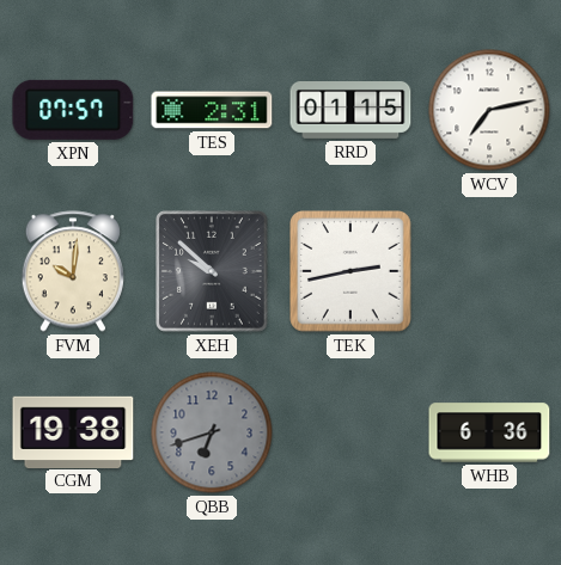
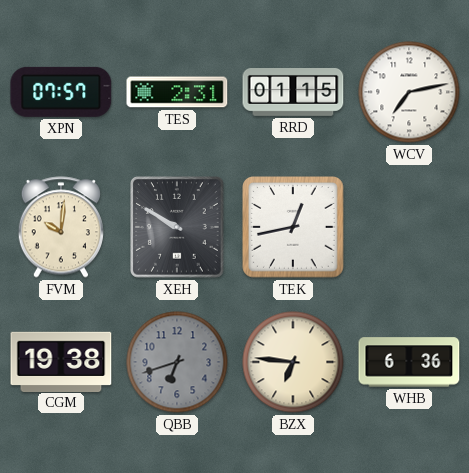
XEH: 9:52 -> 9:50 (178, 228)
TEK: 2:43 -> 12:43 (294, 228)
BZX: none -> 6:46 (293, 362)
